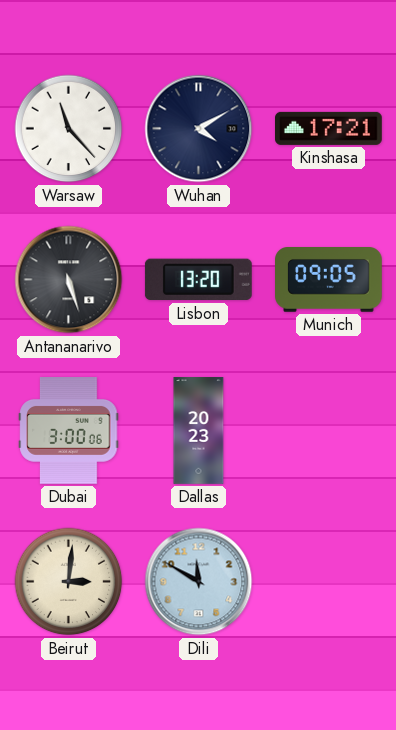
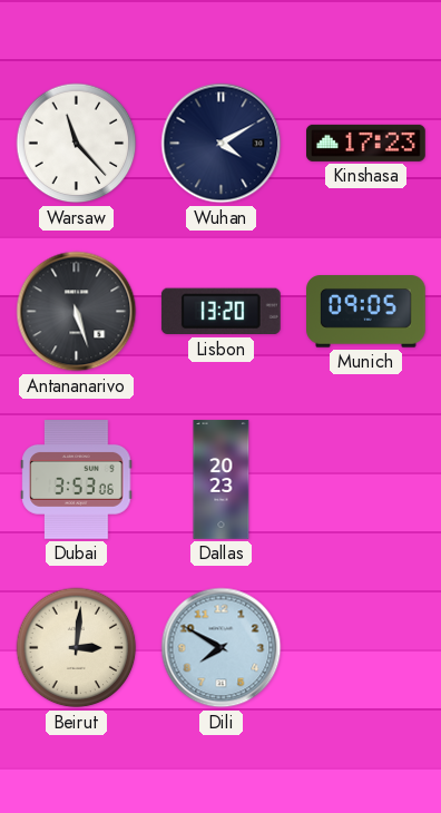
Kinshasa: 17:21 -> 17:23 (366, 143)
Dubai: 3:00 -> 3:53 (77, 480)
Dili: 11:50 -> 7:50 (222, 648)
